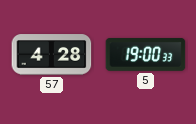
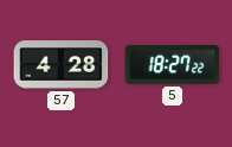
5: 19:00 -> 18:27 (173, 64)
